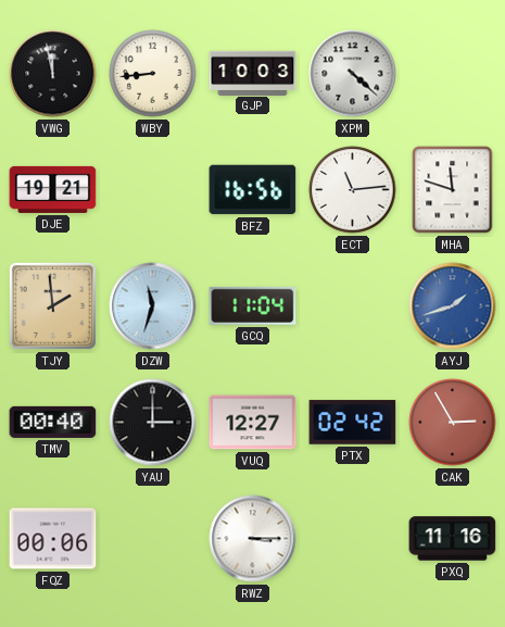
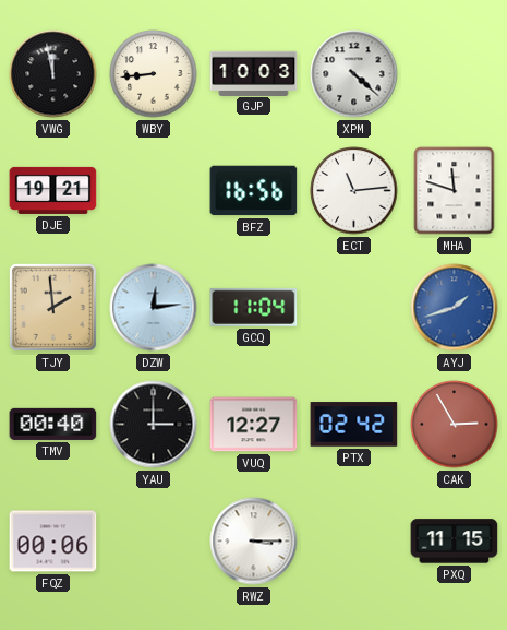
DZW: 11:33 -> 12:14 (154, 308)
PXQ: 11:16 -> 11:15 (455, 542)
